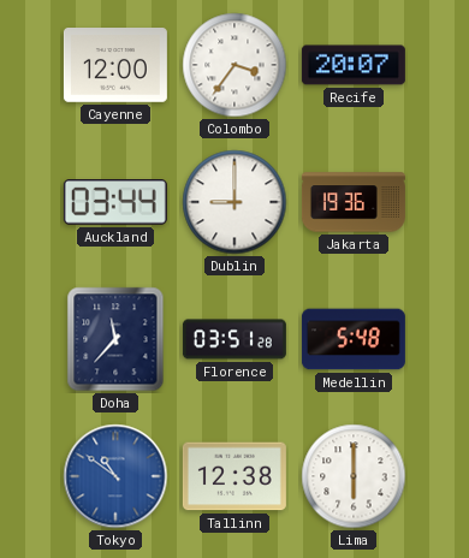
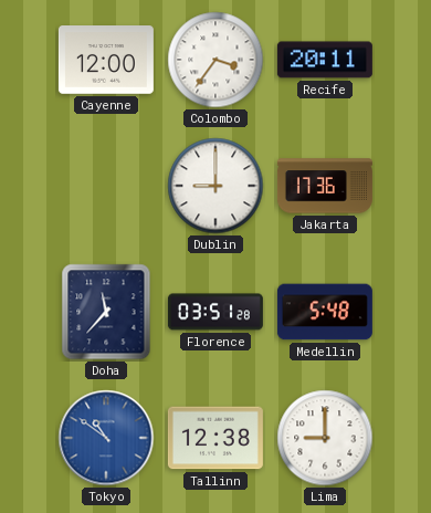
Recife: 20:07 -> 20:11 (325, 60)
Auckland: 03:44 -> none (115, 203)
Jakarta: 19:36 -> 17:36 (325, 186)
Lima: 6:00 -> 9:00 (325, 438)
